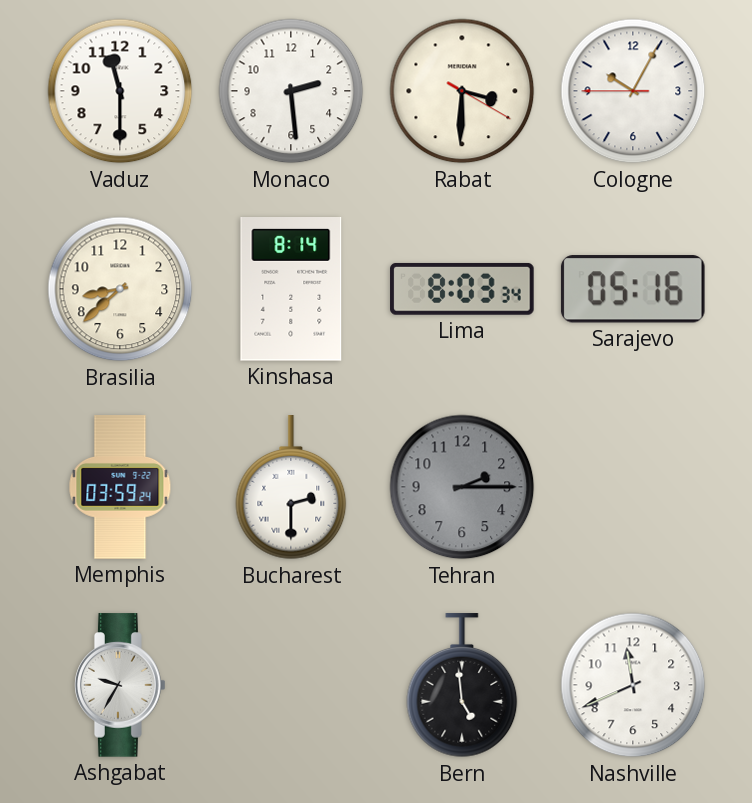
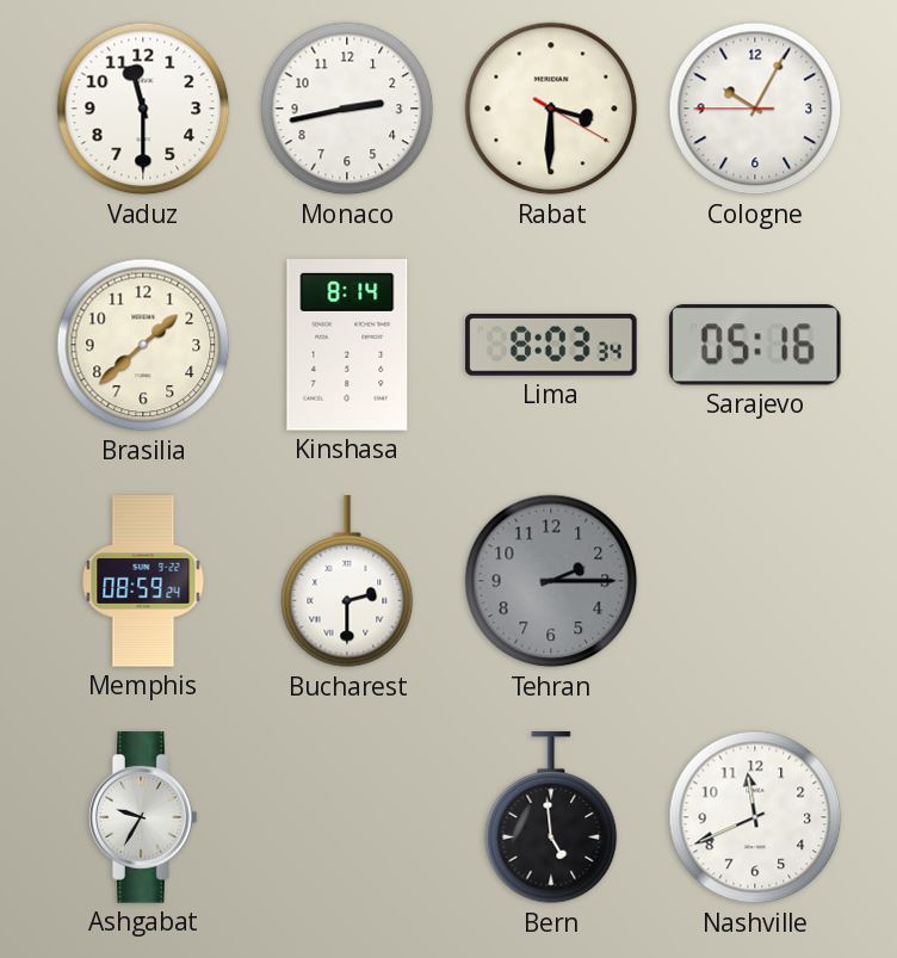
Monaco: 2:29 -> 2:43 (347, 109)
Brasilia: 8:38 -> 1:38 (143, 345)
Memphis: 03:59 -> 08:59 (143, 581)
